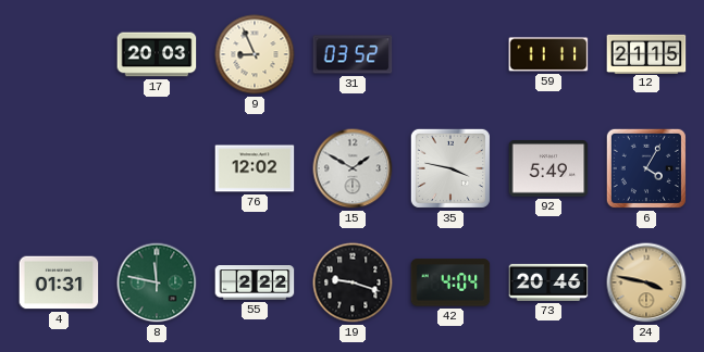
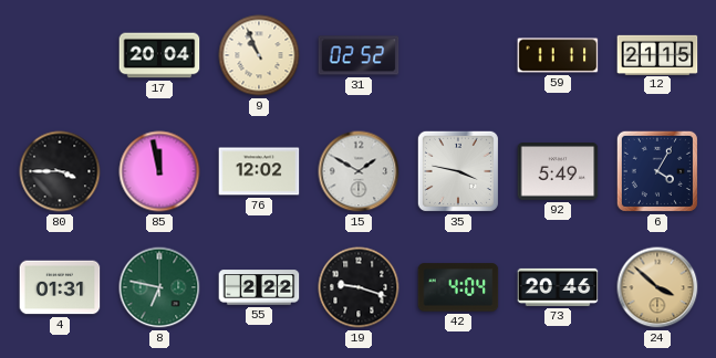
17: 20:03 -> 20:04 (159, 55)
9: 8:56 -> 10:56 (259, 55)
31: 03:52 -> 02:52 (359, 55)
80: none -> 3:45 (60, 171)
85: none -> 11:58 (159, 171)
8: 11:47 -> 6:47 (159, 287)
24: 3:47 -> 3:52 (657, 287)
